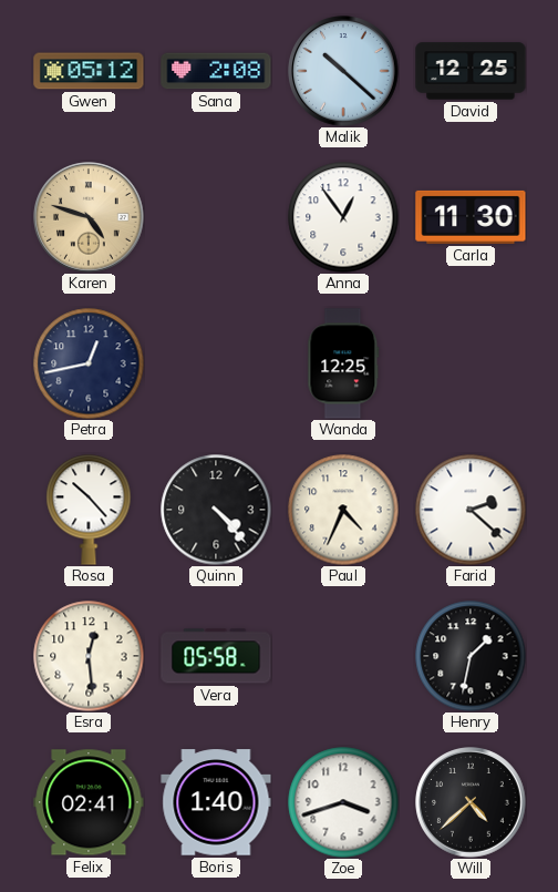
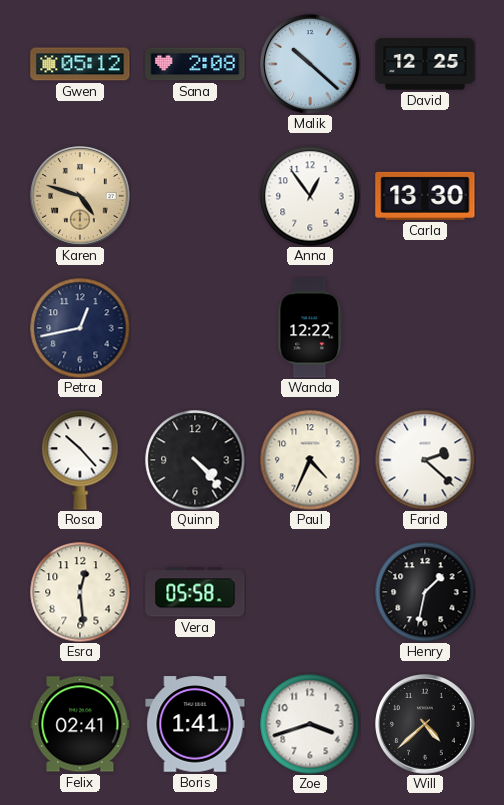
Carla: 11:30 -> 13:30 (425, 196)
Wanda: 12:25 -> 12:22 (310, 328)
Boris: 1:40 -> 1:41 (195, 724)
